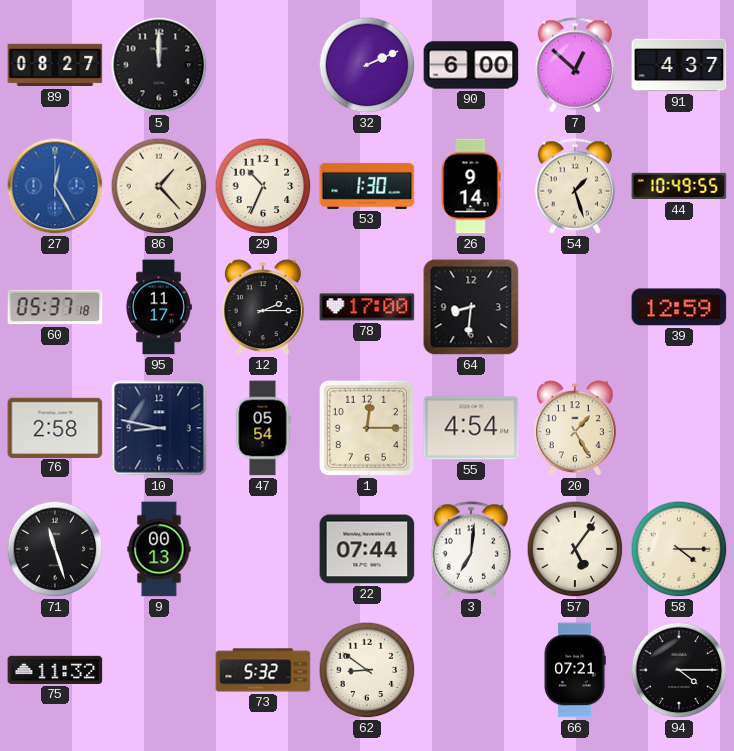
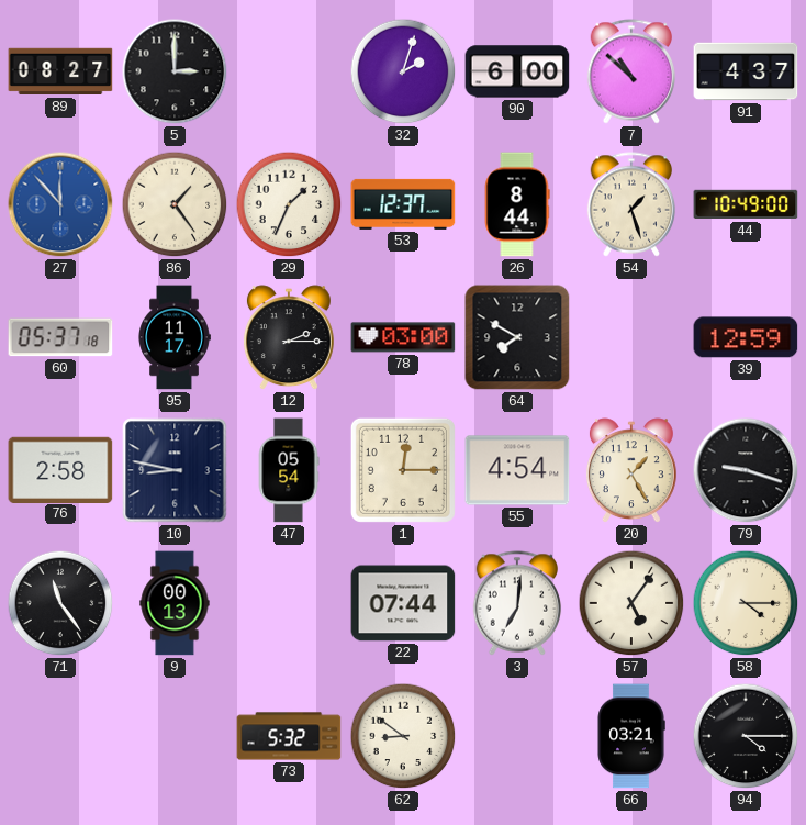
5: 12:00 -> 3:00 (175, 71)
32: 2:11 -> 2:03 (403, 71)
7: 12:52 -> 10:52 (631, 71)
27: 12:25 -> 11:53 (60, 204)
86: 1:23 -> 1:24 (175, 204)
29: 10:34 -> 1:34 (289, 204)
53: 1:30 -> 12:37 (403, 204)
26: 9:14 -> 8:44 (517, 204)
44: 10:49:55 -> 10:49:00 (746, 204)
78: 17:00 -> 03:00 (403, 337)
64: 8:31 -> 7:50 (517, 337)
79: none -> 9:18 (746, 470)
71: 11:27 -> 11:24 (60, 603)
75: 11:32 -> none (55, 670)
66: 07:21 -> 03:21 (631, 736)
